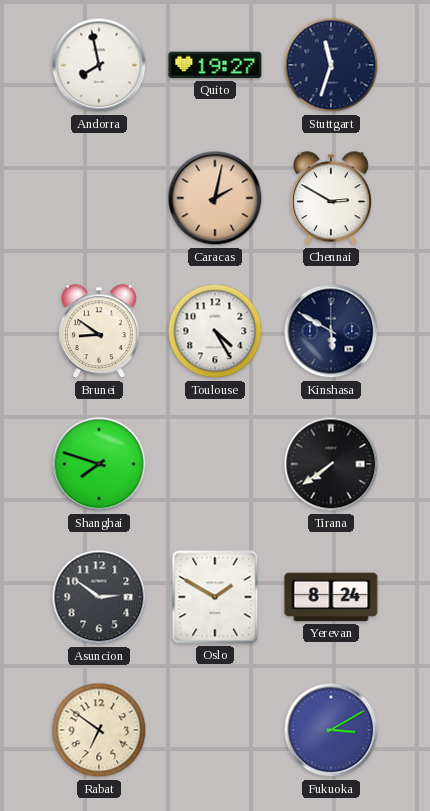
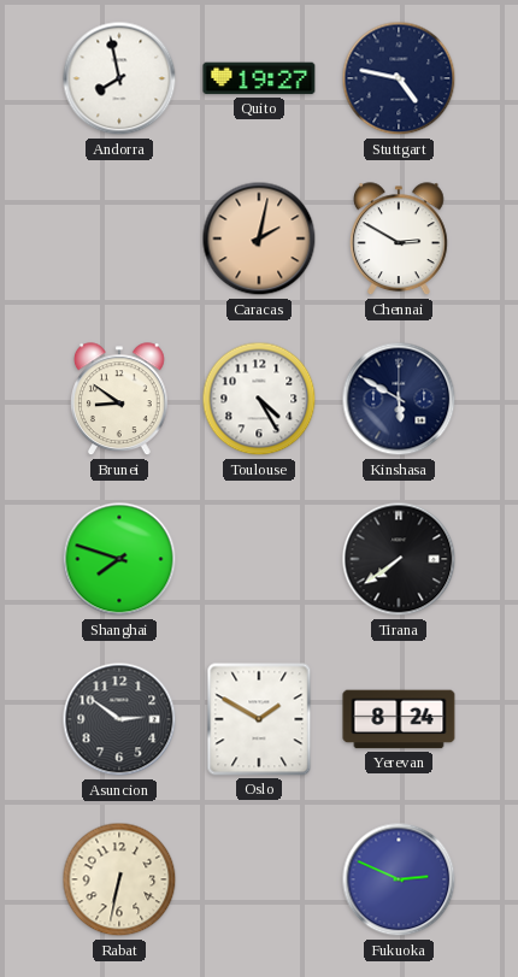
Stuttgart: 11:33 -> 4:47 (399, 78)
Rabat: 6:51 -> 6:32 (119, 879)
Fukuoka: 3:10 -> 2:49 (399, 879)
